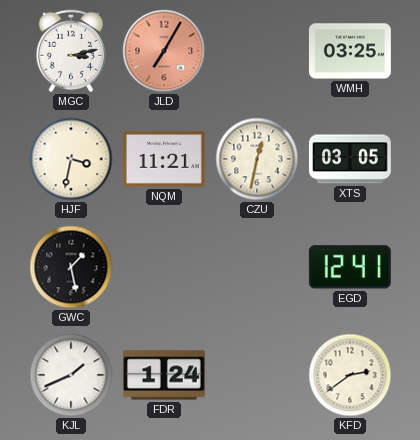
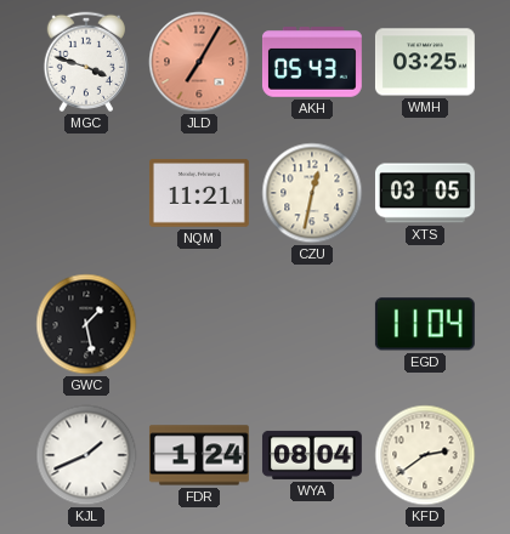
MGC: 3:13 -> 3:48 (85, 62)
AKH: none -> 05:43 (312, 62)
HJF: 3:32 -> none (71, 159)
EGD: 12:41 -> 11:04 (425, 324)
WYA: none -> 08:04 (312, 455)
